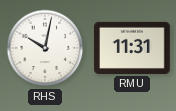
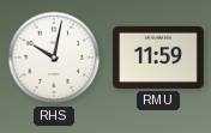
RMU: 11:31 -> 11:59 (158, 58)
